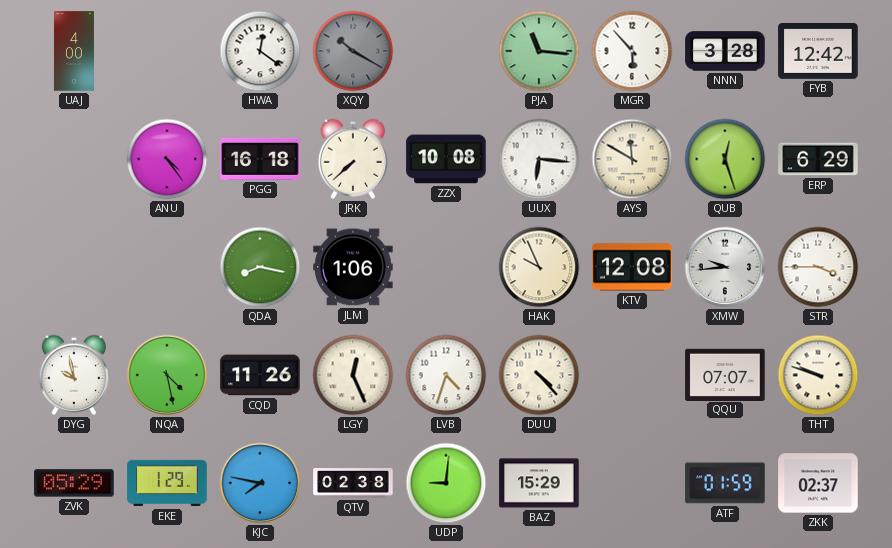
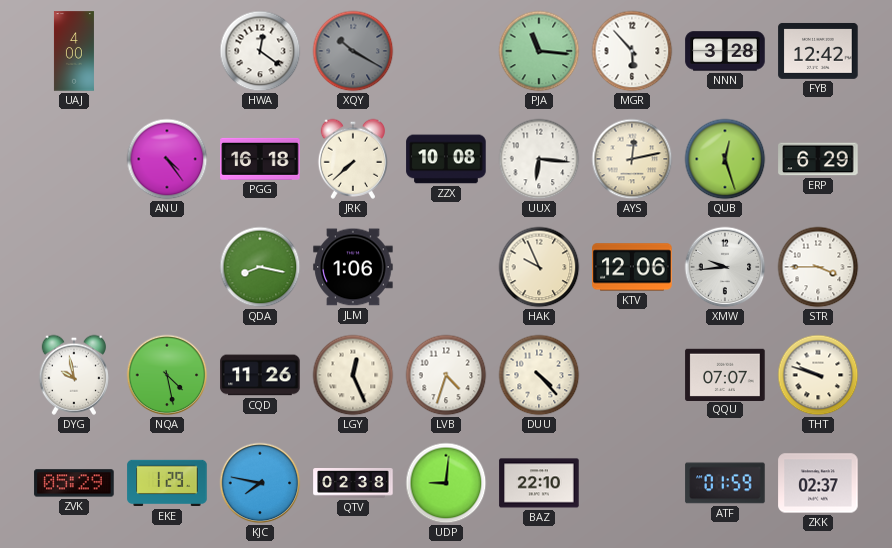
AYS: 11:50 -> 12:13 (632, 159)
KTV: 12:08 -> 12:06 (632, 267)
BAZ: 15:29 -> 22:10 (539, 483)
